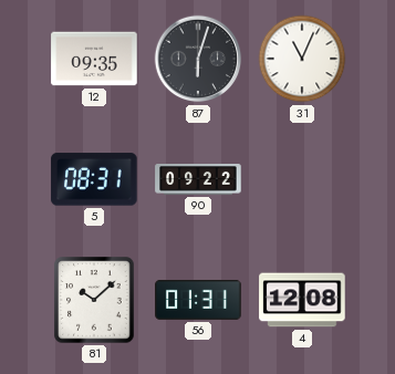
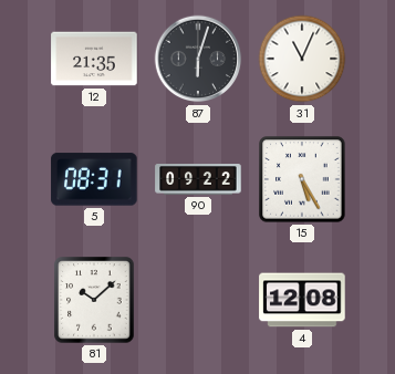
12: 09:35 -> 21:35 (94, 59)
15: none -> 5:25 (302, 179)
56: 01:31 -> none (198, 300)
